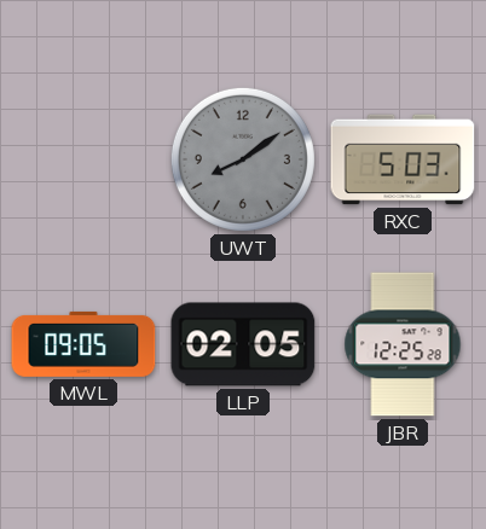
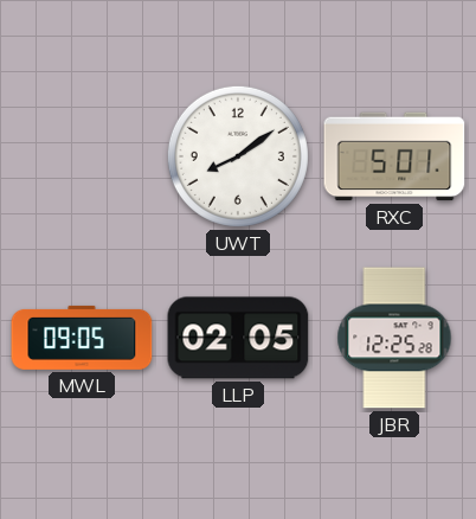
UWT dial: grey -> white (238, 156)
RXC: 5:03 -> 5:01 (394, 156)
